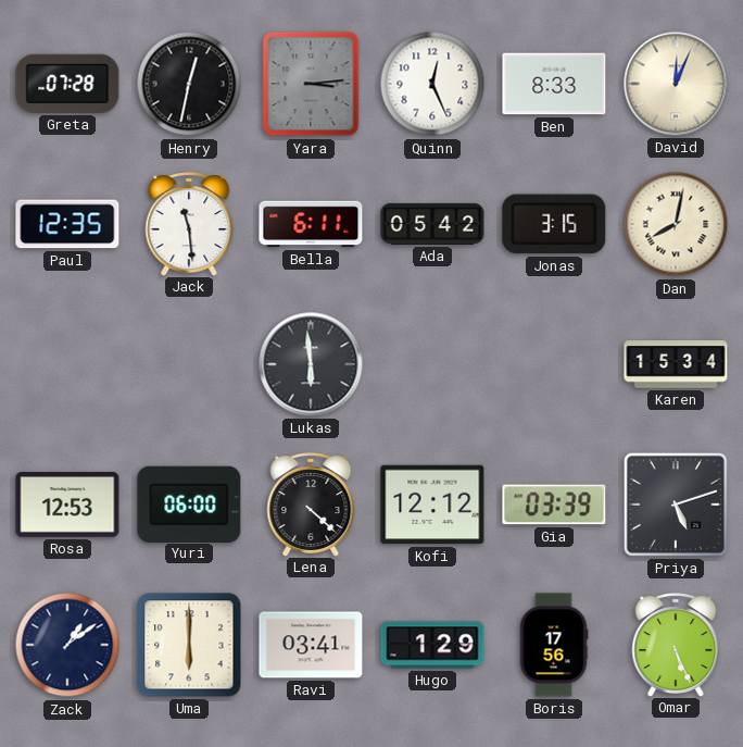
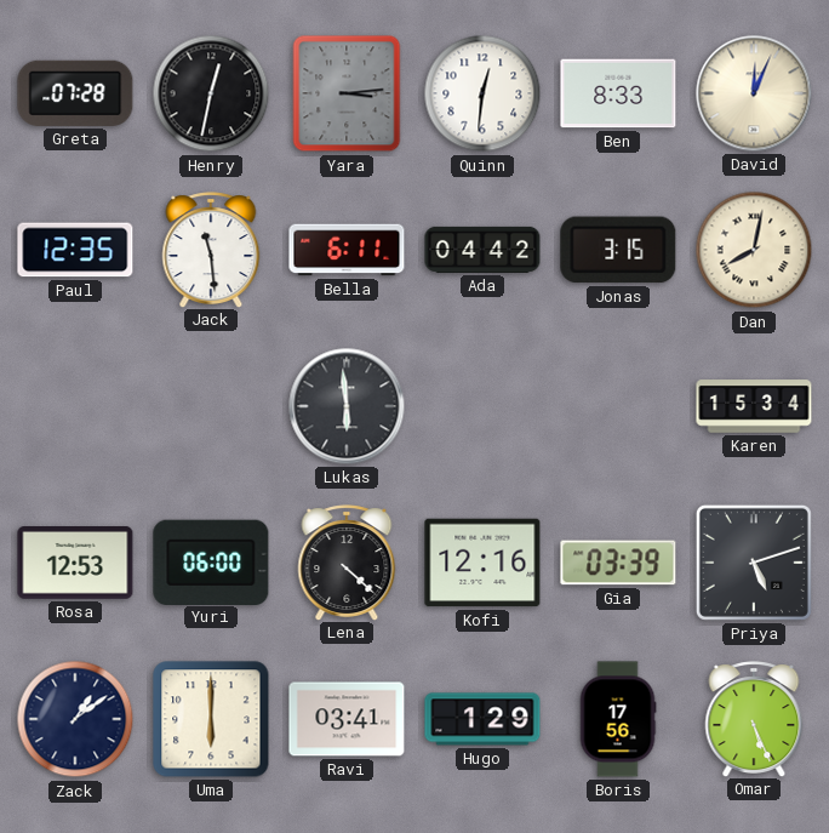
Quinn: 12:26 -> 12:31 (482, 93)
Ada: 05:42 -> 04:42 (482, 250)
Kofi: 12:12 -> 12:16 (482, 563)
